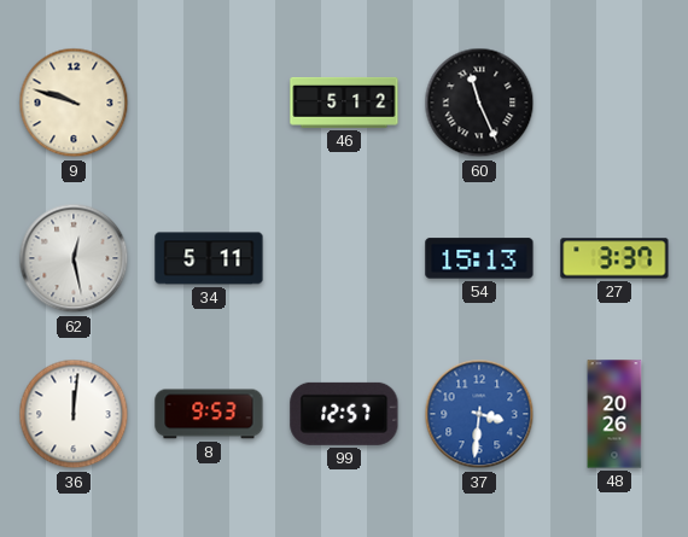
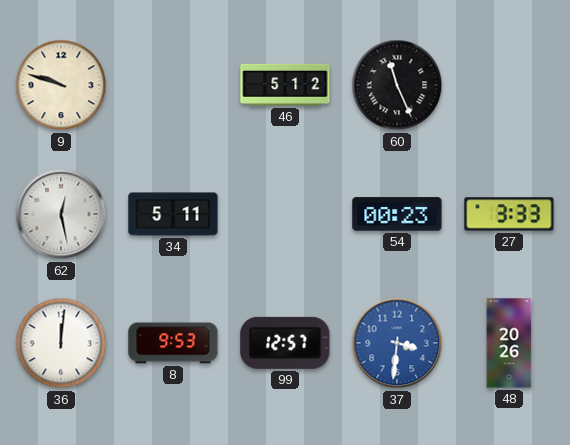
54: 15:13 -> 00:23 (397, 214)
27: 3:37 -> 3:33 (509, 214)
